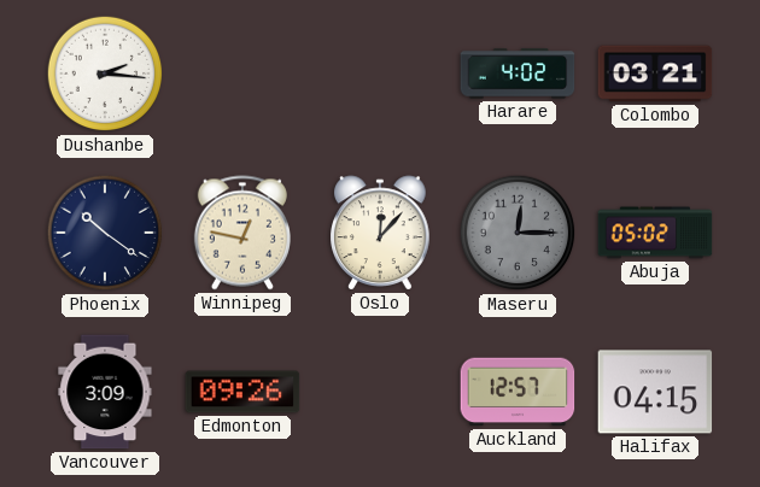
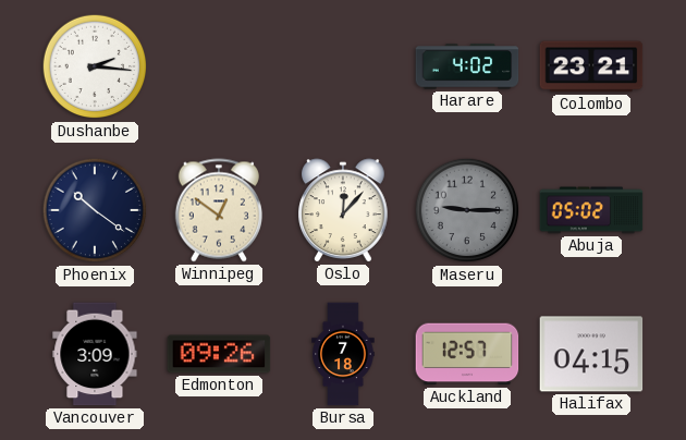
Colombo: 03:21 -> 23:21 (591, 66)
Winnipeg: 12:47 -> 12:51 (219, 210)
Maseru: 12:15 -> 9:15 (467, 210)
Bursa: none -> 7:18 (343, 354)
